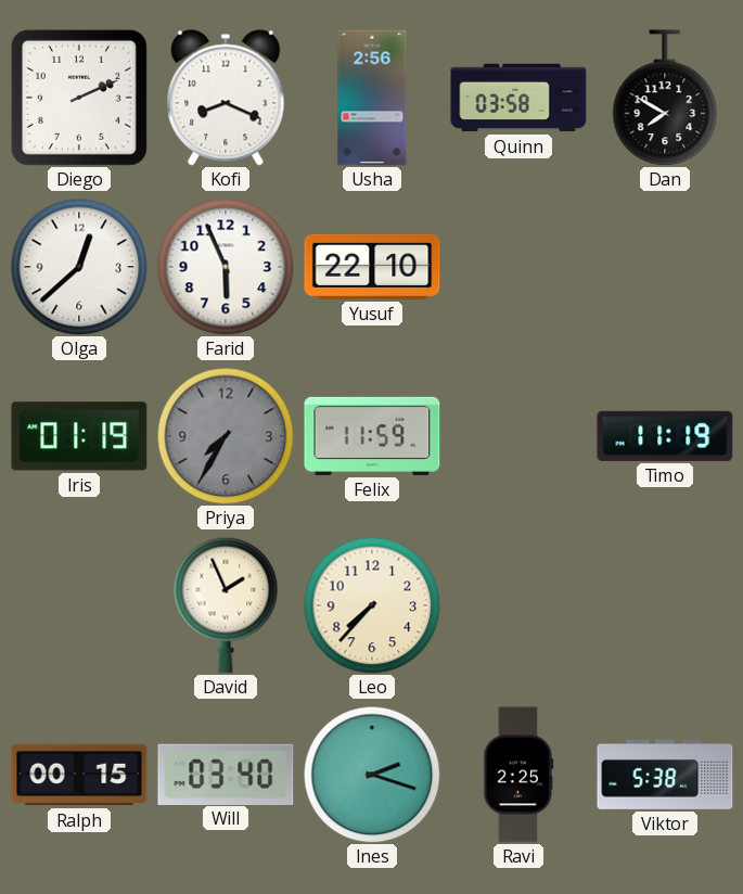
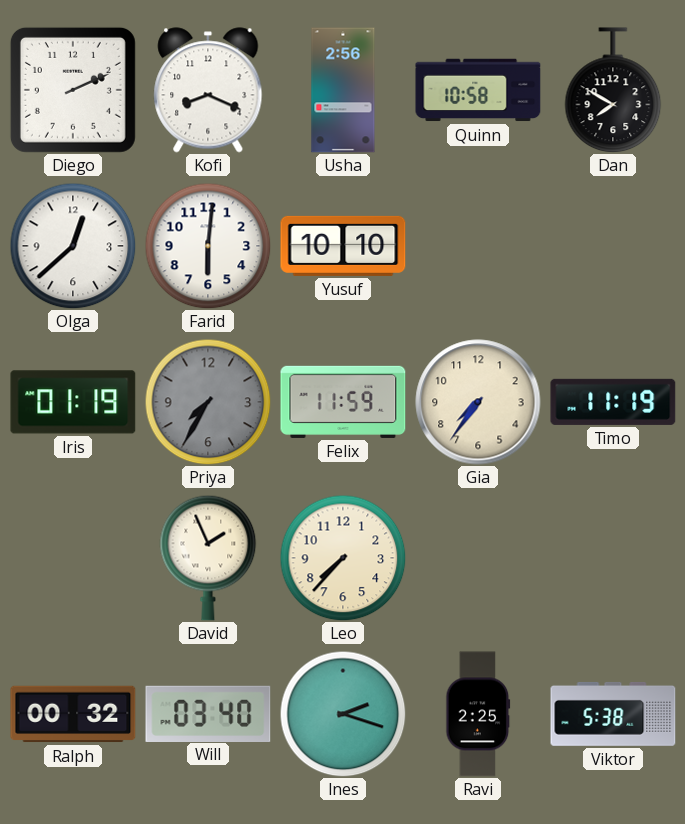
Quinn: 03:58 -> 10:58 (478, 90)
Farid: 5:56 -> 6:01 (208, 246)
Yusuf: 22:10 -> 10:10 (343, 246)
Gia: none -> 7:36 (478, 402)
Ralph: 00:15 -> 00:32 (73, 714)
